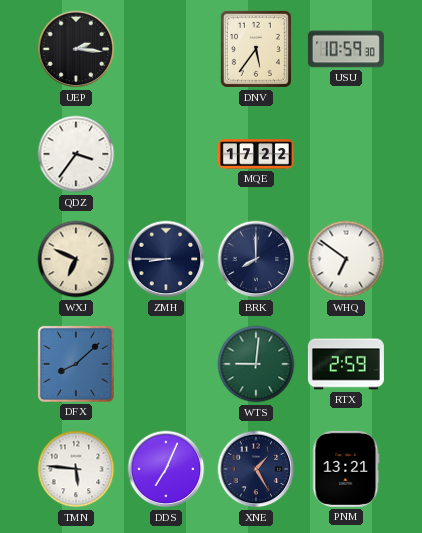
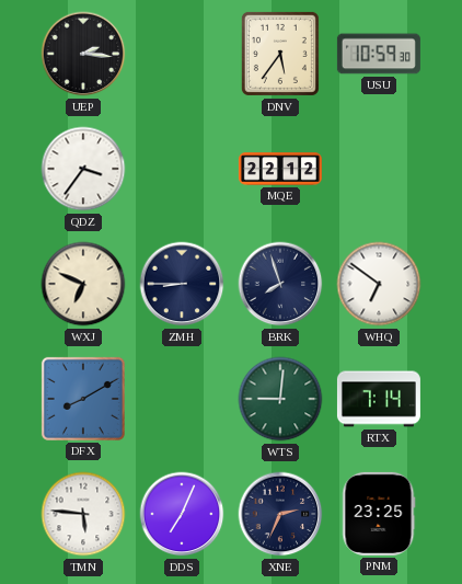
MQE: 17:22 -> 22:12 (280, 169)
BRK: 8:00 -> 7:57 (280, 284)
DFX: 8:08 -> 8:10 (83, 399)
RTX: 2:59 -> 7:14 (379, 399)
XNE: 1:25 -> 2:34 (280, 514)
PNM: 13:21 -> 23:25 (379, 514)
